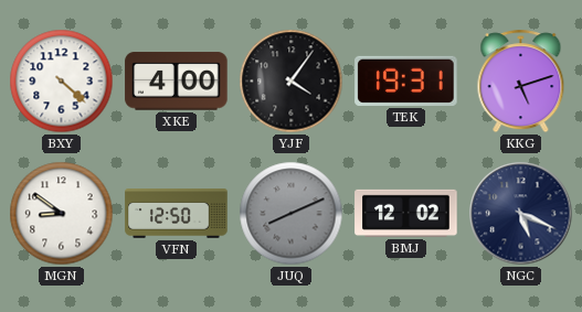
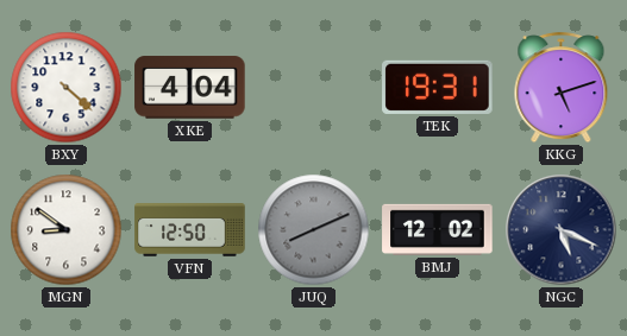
XKE: 4:00 -> 4:04 (190, 88)
YJF: 4:06 -> none (292, 82)
